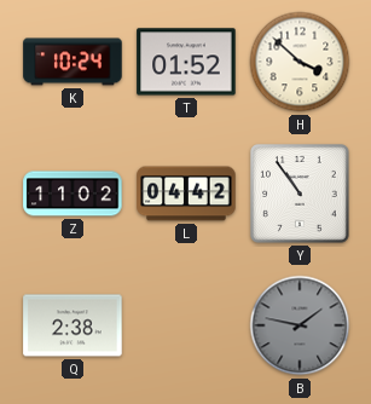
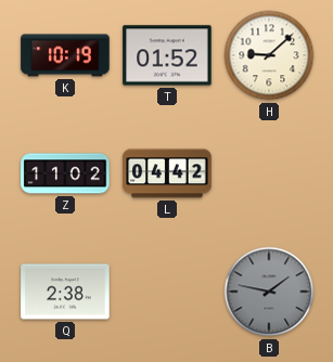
K: 10:24 -> 10:19 (65, 55)
H: 3:52 -> 9:08 (269, 55)
Y: 10:54 -> none (301, 195)
